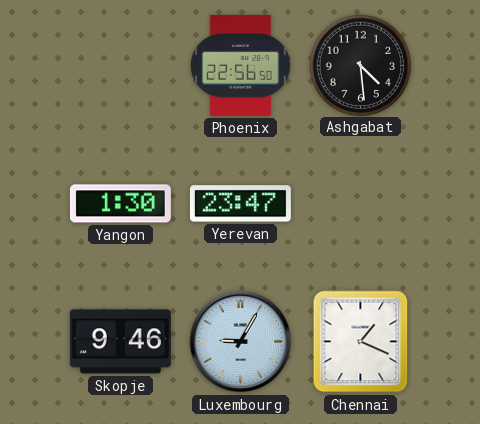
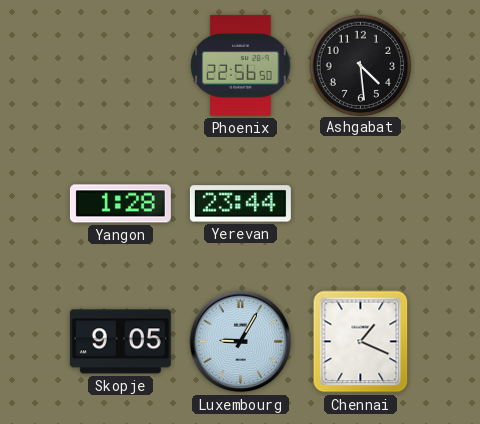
Yangon: 1:30 -> 1:28 (120, 204)
Yerevan: 23:47 -> 23:44 (240, 204)
Skopje: 9:46 -> 9:05 (120, 342)
